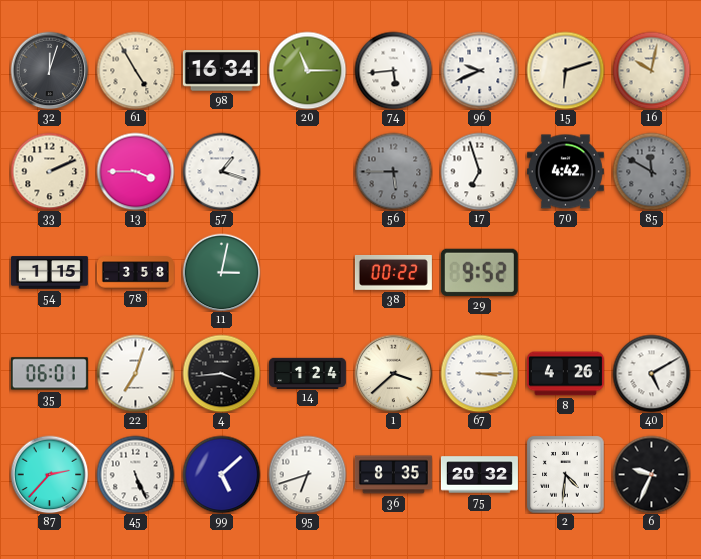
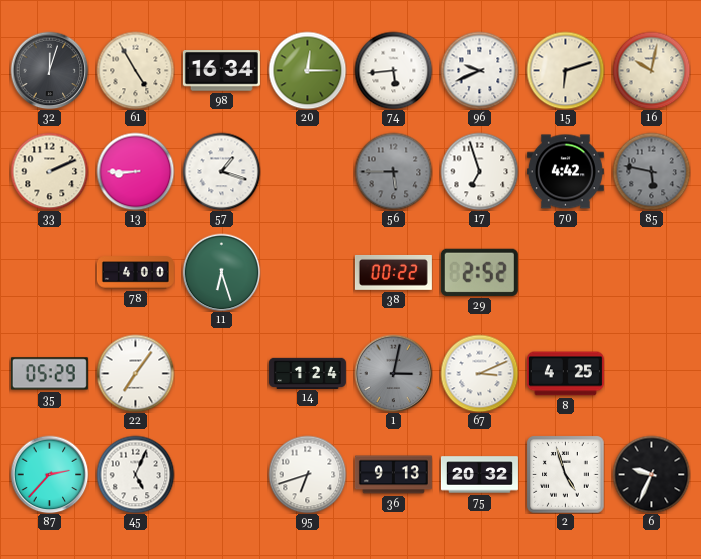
20: 11:15 -> 12:15 (307, 70)
13: 3:45 -> 8:45 (135, 171)
85: 11:50 -> 5:47 (651, 171)
54: 1:15 -> none (49, 273)
78: 3:58 -> 4:00 (135, 273)
11: 3:02 -> 6:27 (221, 272)
29: 9:52 -> 2:52 (479, 272)
35: 06:01 -> 05:29 (49, 374)
22: 7:03 -> 7:06 (135, 373)
4: 3:44 -> none (221, 373)
1: 3:38 -> 3:02 (393, 373)
1 dial: cream -> grey (393, 373)
67: 3:15 -> 3:11 (479, 373)
8: 4:26 -> 4:25 (565, 374)
40: 5:10 -> none (651, 373)
45: 5:26 -> 5:04 (135, 474)
99: 5:08 -> none (221, 474)
36: 8:35 -> 9:13 (393, 475)
2: 4:31 -> 4:57 (565, 474)
